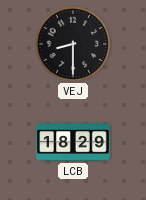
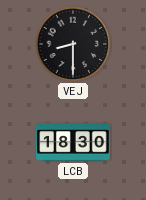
LCB: 18:29 -> 18:30 (73, 142)
